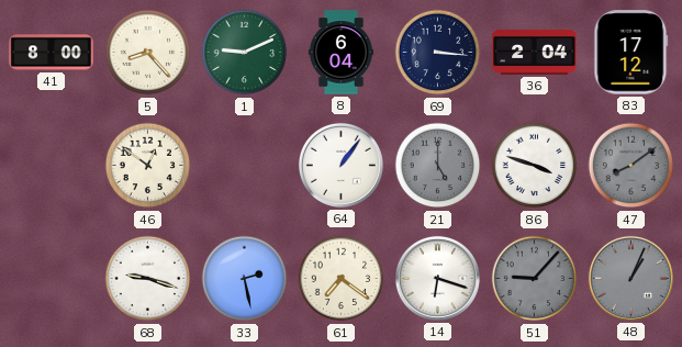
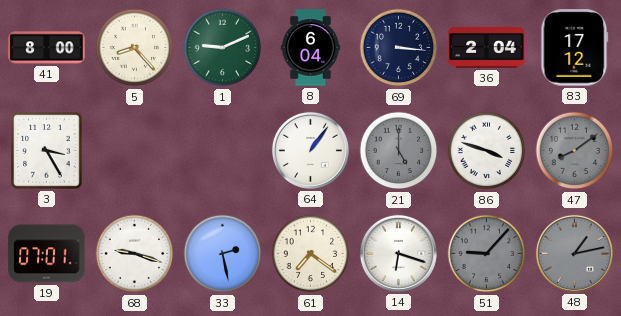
3: none -> 3:25 (47, 151)
46: 12:51 -> none (148, 166)
19: none -> 07:01 (47, 254)
48: 1:04 -> 1:13 (574, 253)
